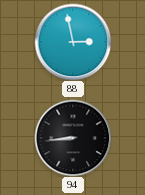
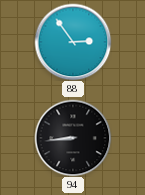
88: 2:58 -> 2:54 (73, 42)
